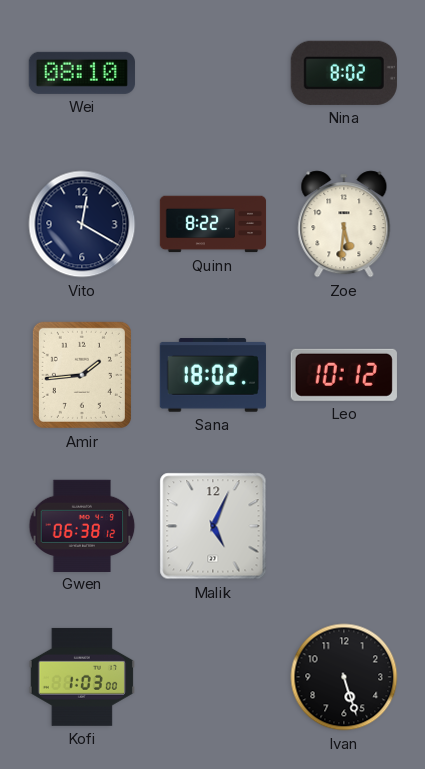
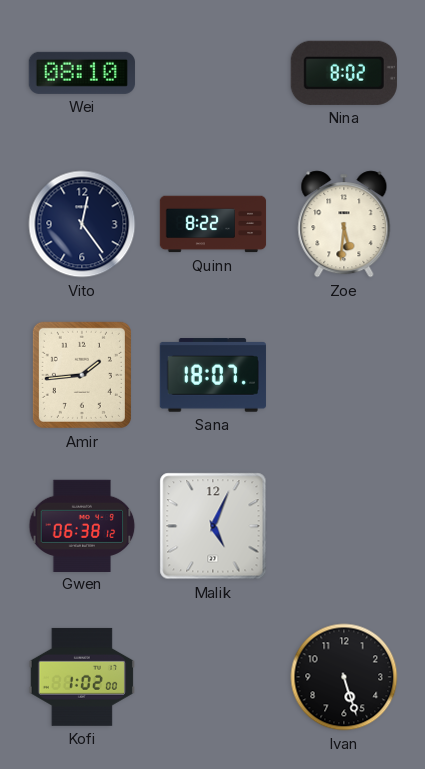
Vito: 12:20 -> 12:24 (82, 224)
Sana: 18:02 -> 18:07 (213, 375)
Leo: 10:12 -> none (344, 375)
Kofi: 1:03 -> 1:02 (81, 677)
